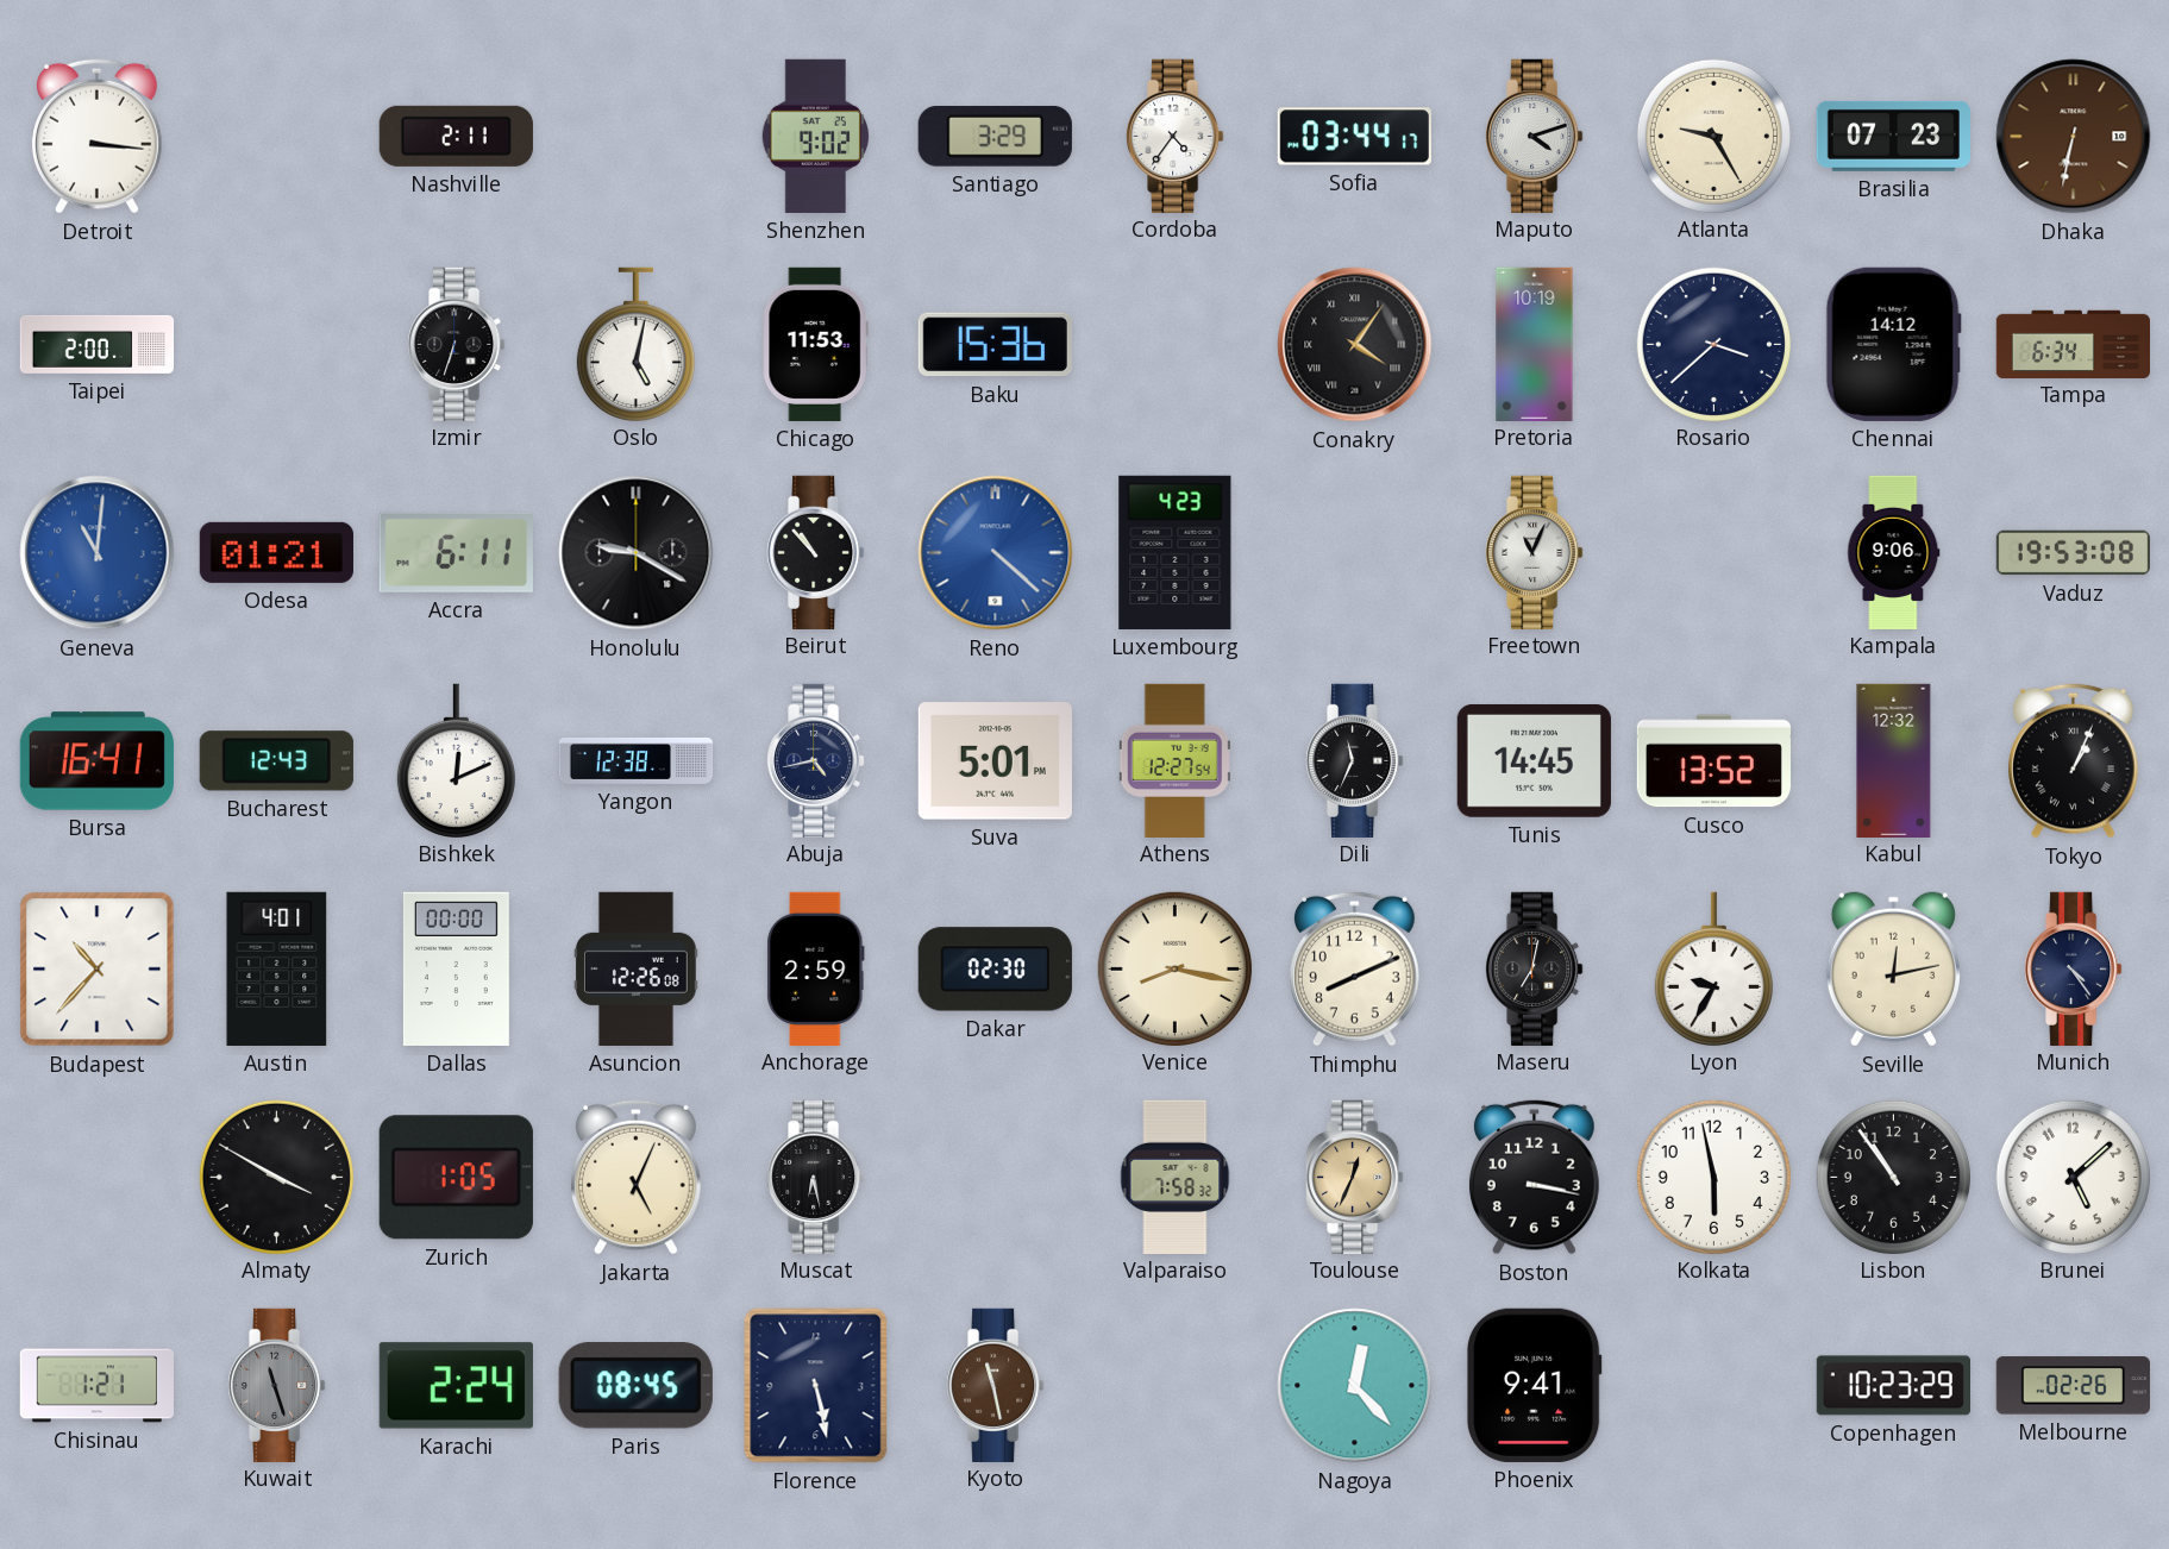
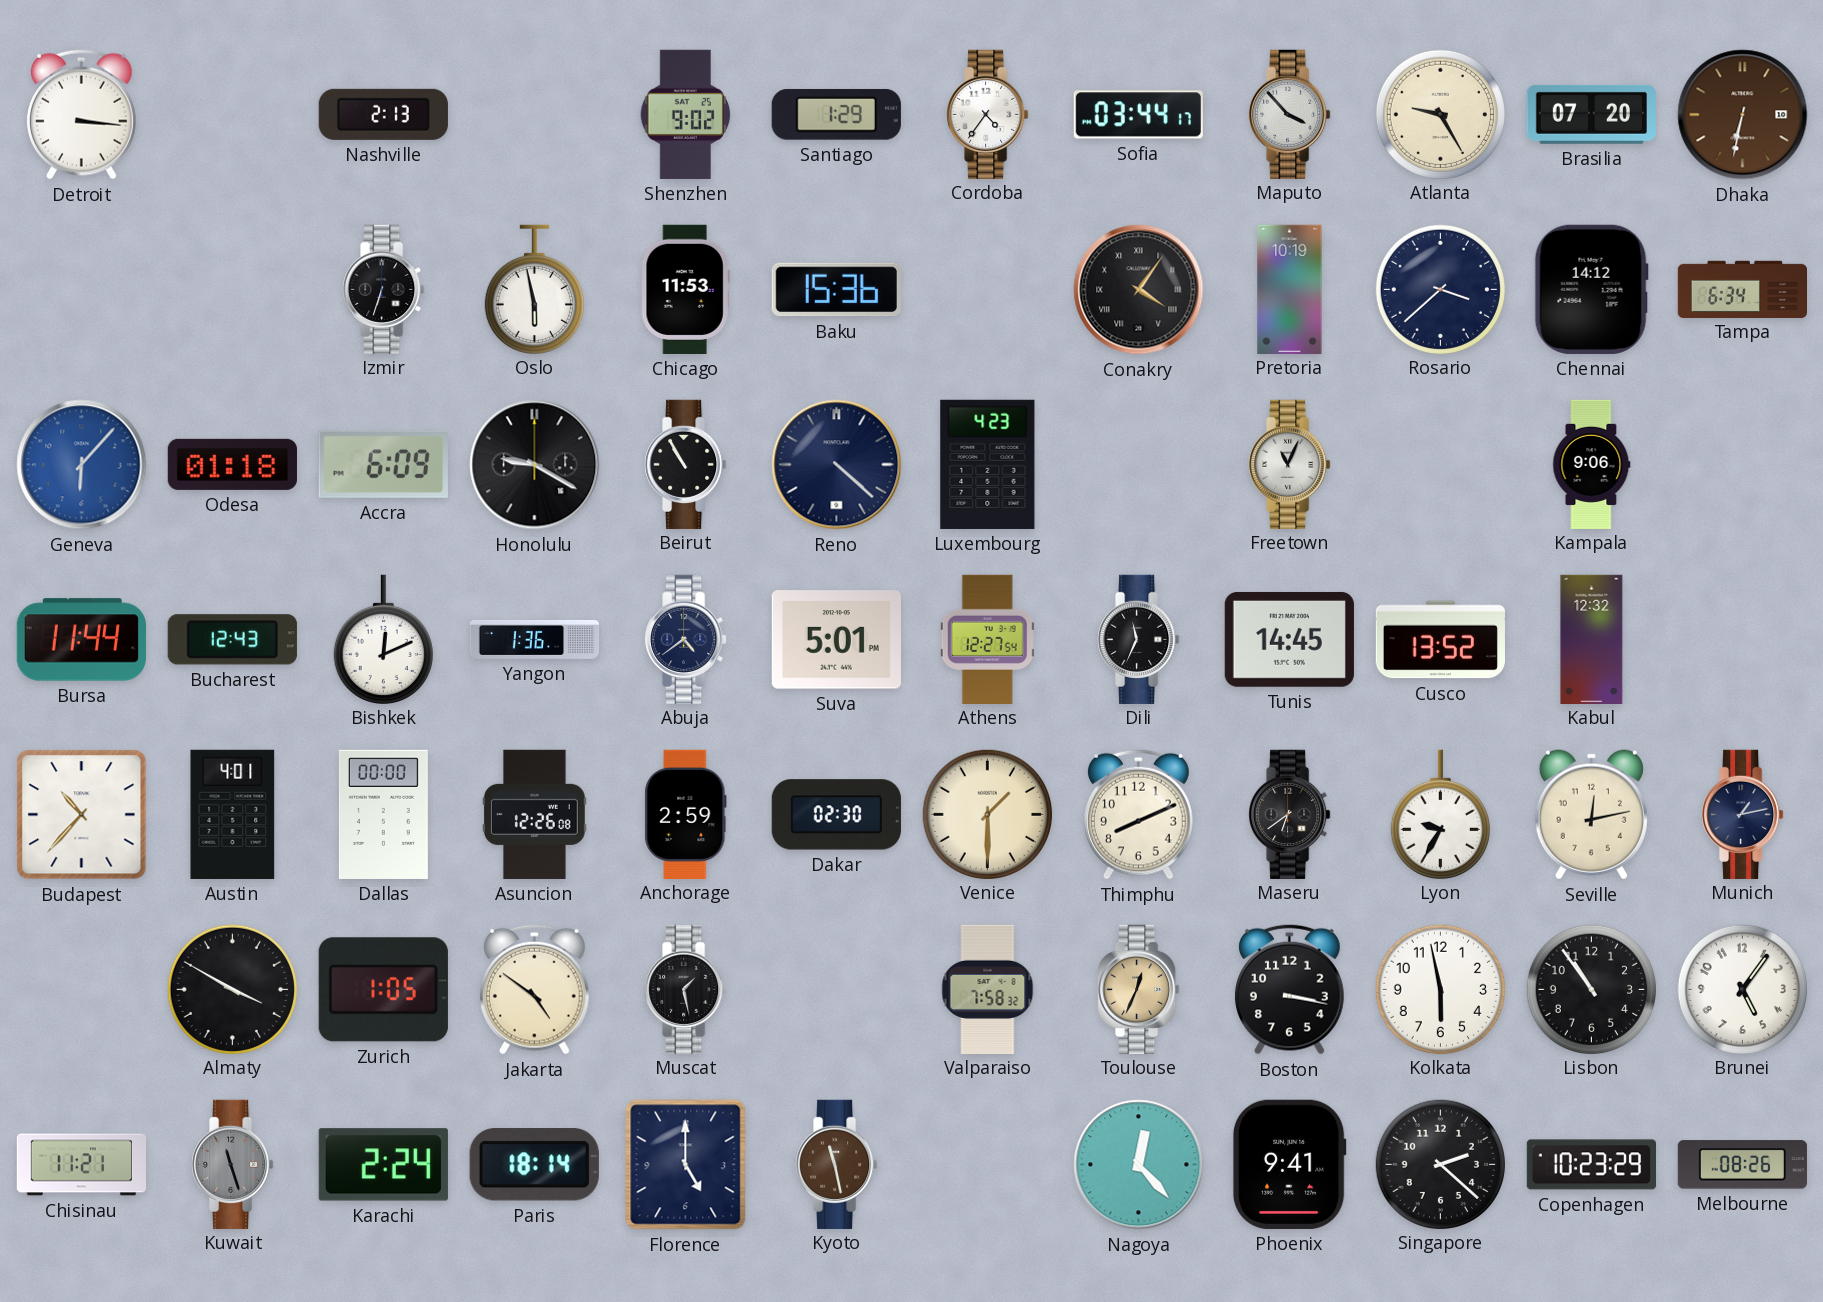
Nashville: 2:11 -> 2:13 (383, 114)
Santiago: 3:29 -> 1:29 (836, 114)
Maputo: 4:12 -> 3:53 (1290, 114)
Brasilia: 07:23 -> 07:20 (1591, 114)
Taipei: 2:00 -> none (98, 344)
Oslo: 5:02 -> 5:58 (534, 289)
Geneva: 11:01 -> 6:07 (82, 465)
Odesa: 01:21 -> 01:18 (232, 464)
Accra: 6:11 -> 6:09 (383, 464)
Beirut: 10:53 -> 10:55 (686, 464)
Reno dial: blue -> navy (837, 465)
Vaduz: 19:53 -> none (2073, 553)
Bursa: 16:41 -> 11:44 (81, 640)
Yangon: 12:38 -> 1:36 (535, 639)
Abuja: 4:43 -> 4:39 (686, 639)
Tokyo: 1:04 -> none (2073, 760)
Venice: 8:17 -> 1:30 (987, 814)
Maseru: 7:02 -> 6:39 (1290, 814)
Munich: 4:24 -> 1:13 (1743, 814)
Jakarta: 5:04 -> 4:51 (534, 989)
Muscat: 6:28 -> 1:28 (686, 989)
Brunei: 5:08 -> 5:06 (1742, 989)
Chisinau: 1:21 -> 11:21 (81, 1165)
Paris: 08:45 -> 18:14 (534, 1165)
Florence: 5:28 -> 5:00 (686, 1165)
Singapore: none -> 2:22 (1440, 1164)
Melbourne: 02:26 -> 08:26 (1742, 1165)
